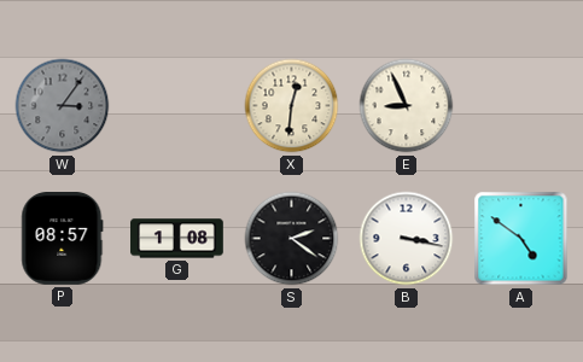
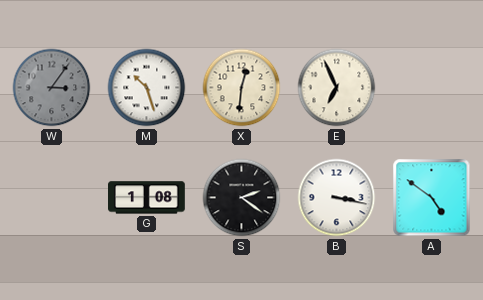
M: none -> 10:27 (147, 88)
E: 8:56 -> 6:56 (337, 88)
P: 08:57 -> none (63, 239)
